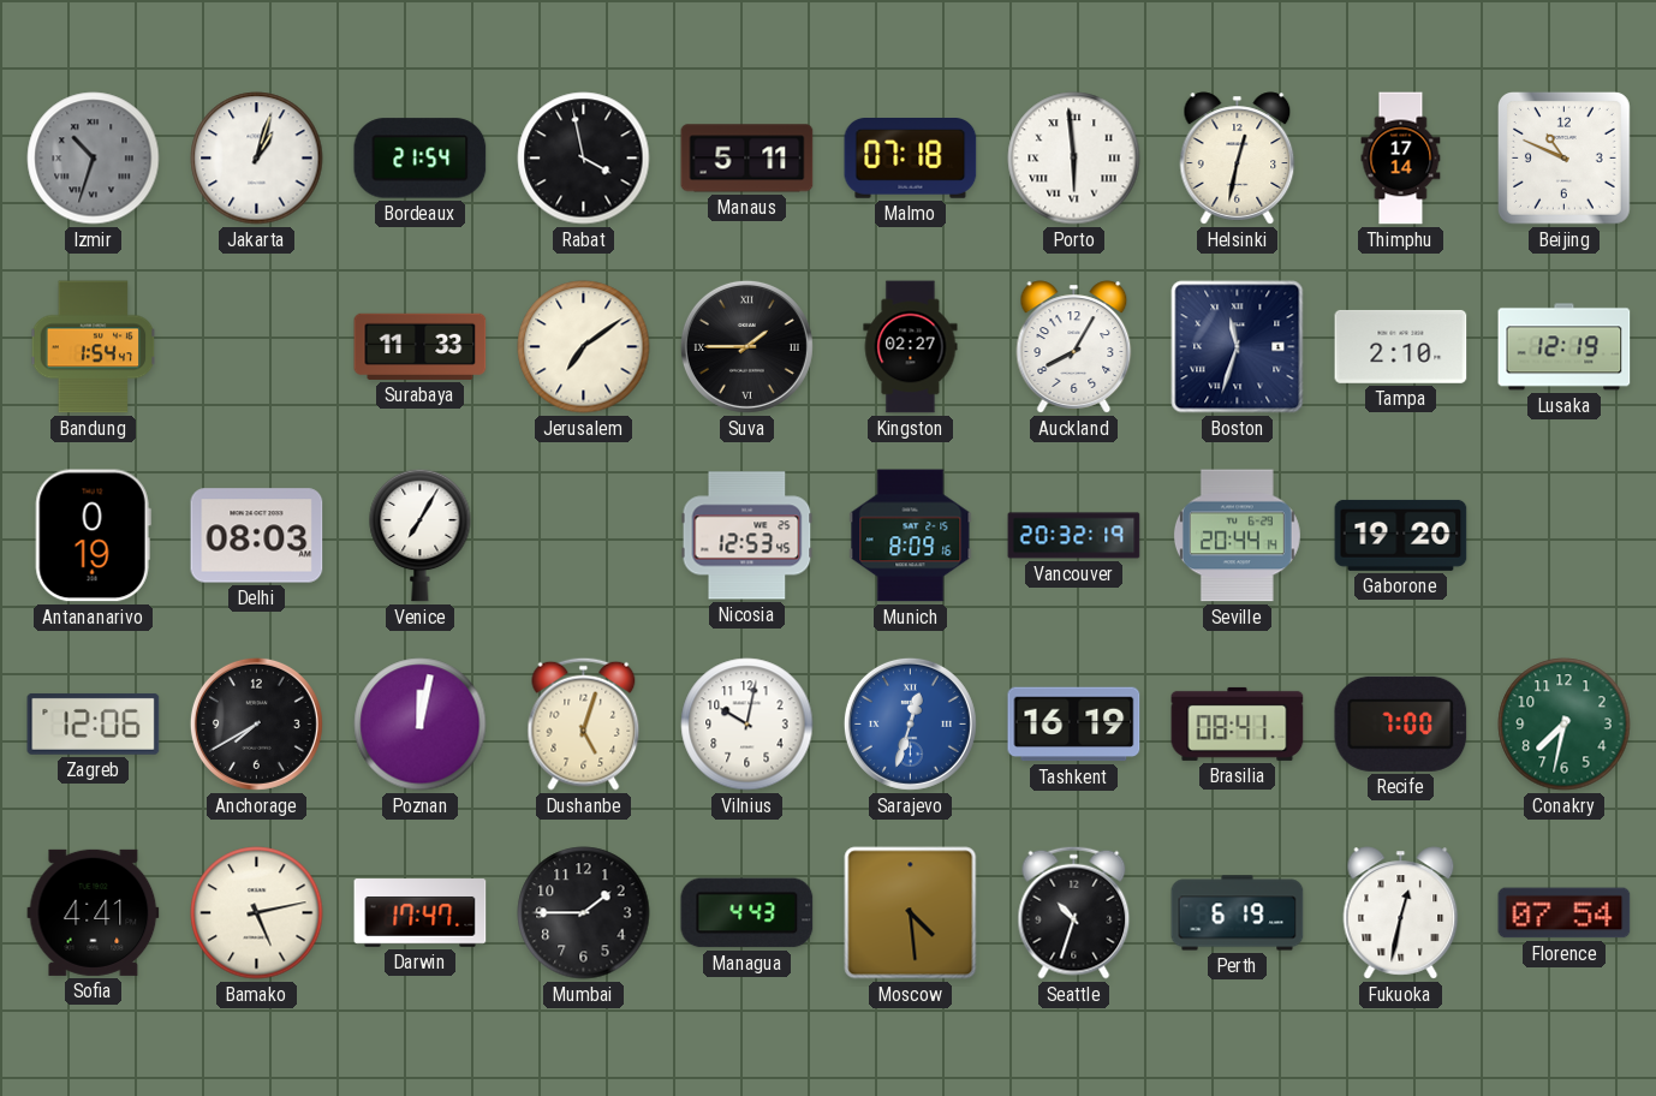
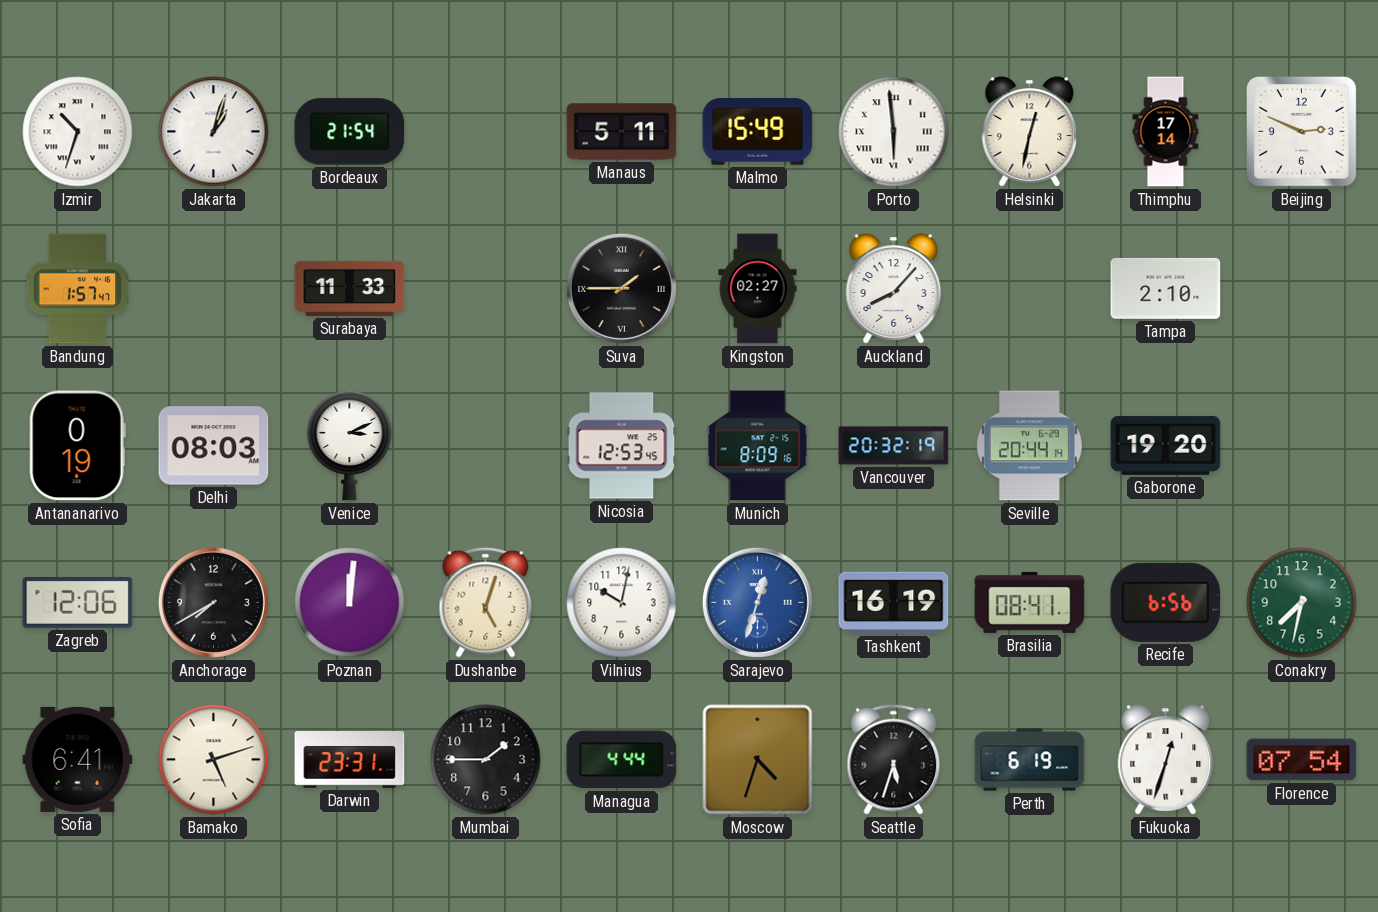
Izmir dial: grey -> white (78, 132)
Rabat: 3:58 -> none (584, 159)
Malmo: 07:18 -> 15:49 (758, 132)
Beijing: 10:49 -> 2:49 (1302, 132)
Bandung: 1:54 -> 1:57 (78, 289)
Jerusalem: 7:09 -> none (584, 347)
Auckland: 8:05 -> 8:07 (894, 289)
Boston: 11:33 -> none (1238, 347)
Lusaka: 12:19 -> none (1565, 347)
Venice: 7:05 -> 3:11 (350, 445)
Poznan: 12:02 -> 12:01 (350, 603)
Recife: 7:00 -> 6:56 (1166, 602)
Sofia: 4:41 -> 6:41 (78, 759)
Bamako: 5:13 -> 5:12 (214, 760)
Darwin: 17:47 -> 23:31 (350, 760)
Managua: 4:43 -> 4:44 (622, 760)
Moscow: 4:29 -> 4:33 (758, 760)
Seattle: 10:33 -> 5:33 (894, 759)
Fukuoka: 12:32 -> 12:33 (1166, 760)
